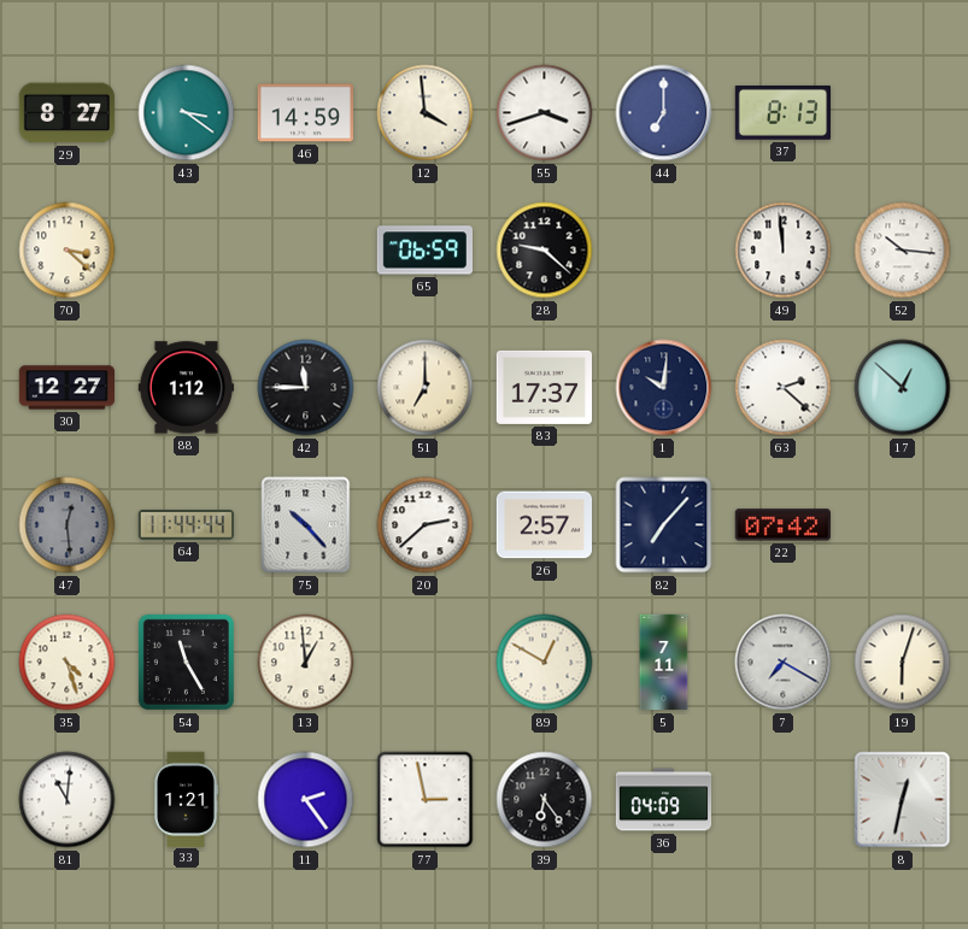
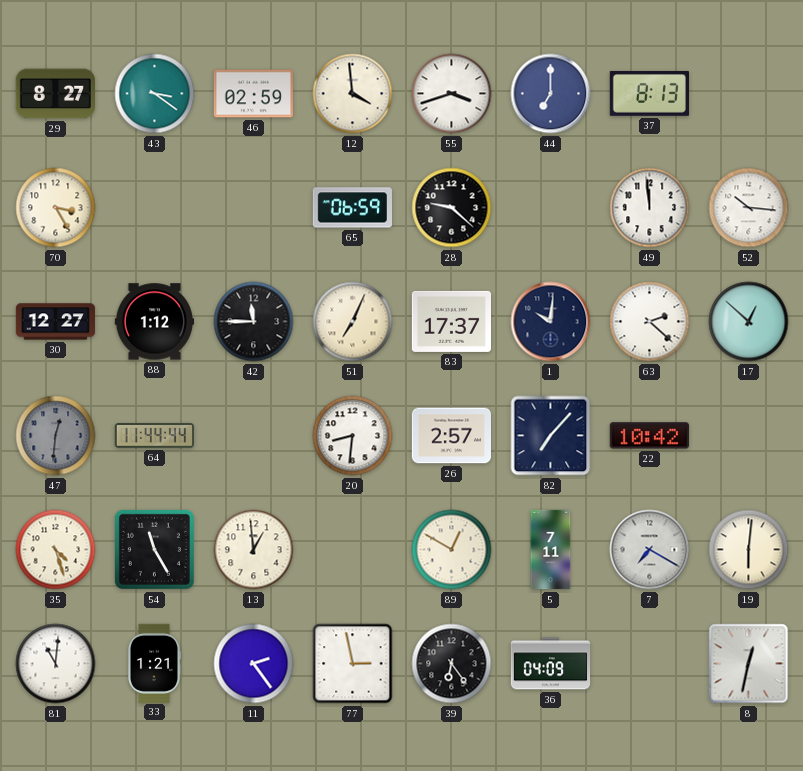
46: 14:59 -> 02:59 (253, 94)
70: 3:22 -> 3:25 (56, 208)
51: 7:00 -> 7:04 (353, 322)
47: 12:29 -> 12:31 (56, 436)
75: 10:23 -> none (306, 525)
20: 2:38 -> 8:31 (353, 436)
22: 07:42 -> 10:42 (649, 436)
19: 6:03 -> 6:01 (749, 550)
